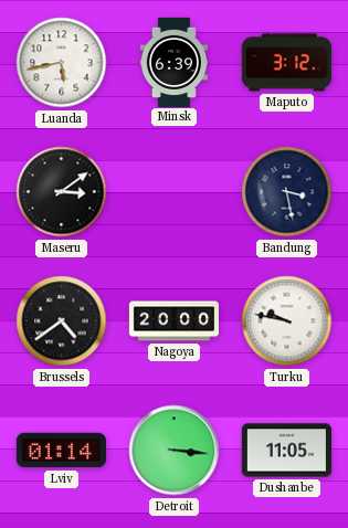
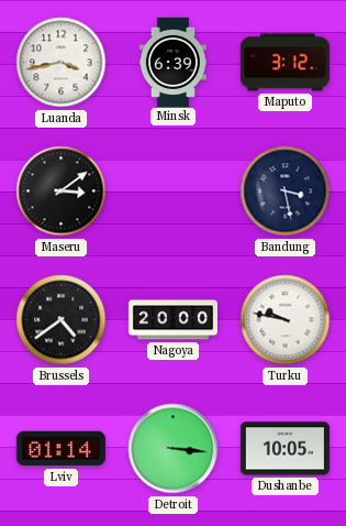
Luanda: 5:43 -> 3:43 (62, 63)
Dushanbe: 11:05 -> 10:05 (284, 449)
